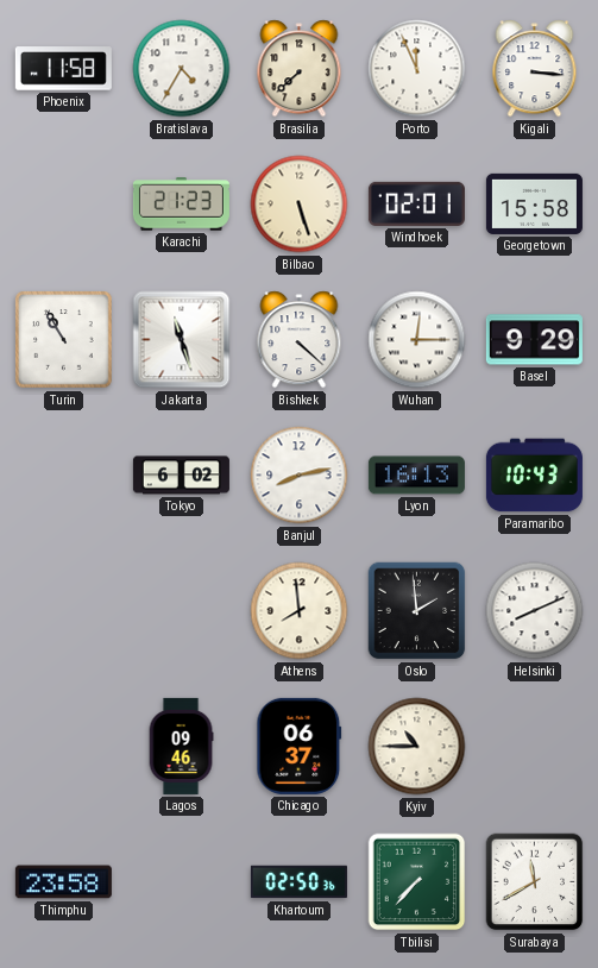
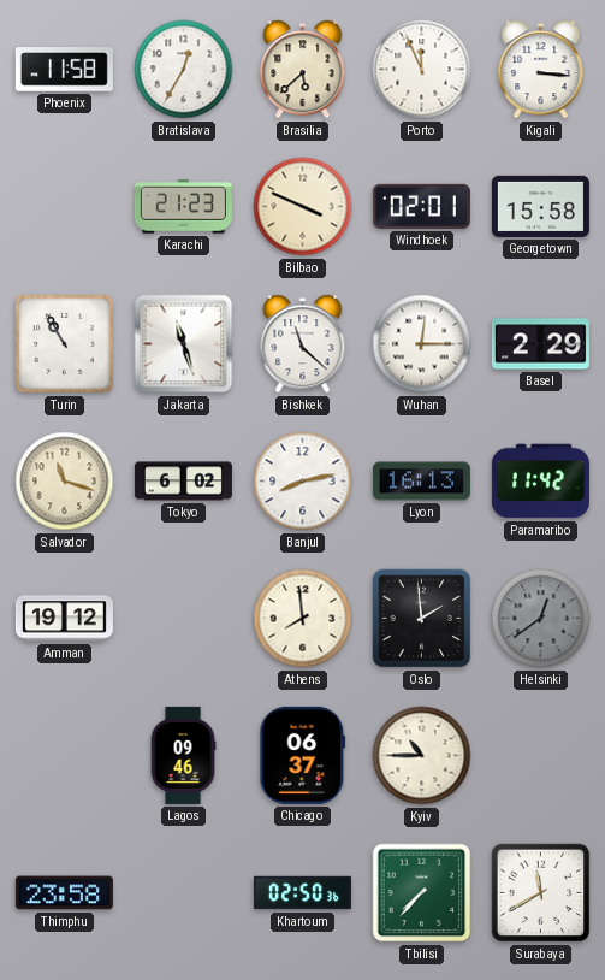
Bratislava: 4:35 -> 12:35 (184, 70)
Brasilia: 7:38 -> 5:38 (303, 70)
Bilbao: 5:27 -> 3:49 (303, 207)
Bishkek: 4:22 -> 11:22 (303, 344)
Basel: 9:29 -> 2:29 (540, 344)
Salvador: none -> 11:18 (65, 482)
Paramaribo: 10:43 -> 11:42 (540, 482)
Amman: none -> 19:12 (64, 619)
Helsinki: 8:11 -> 12:39 (541, 619)
Helsinki dial: white -> grey (541, 619)
